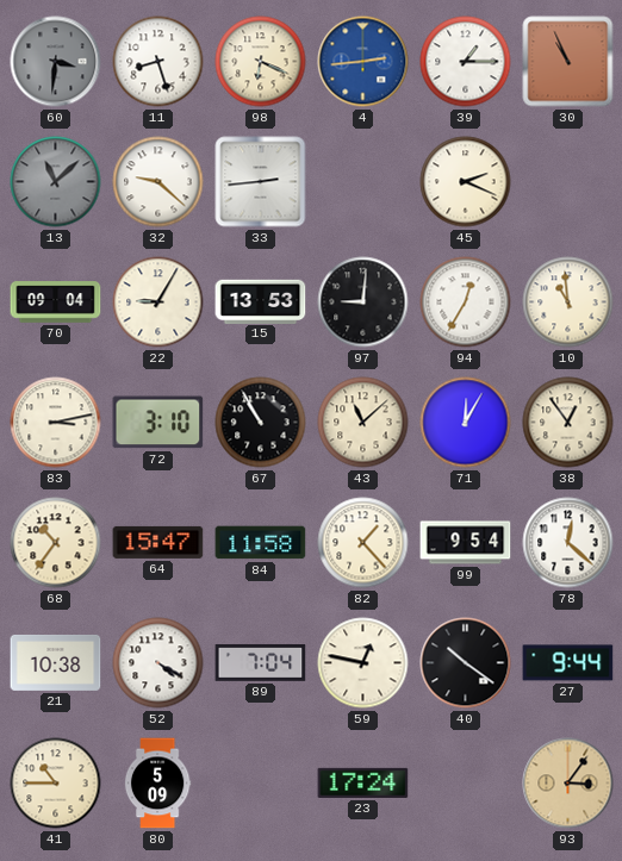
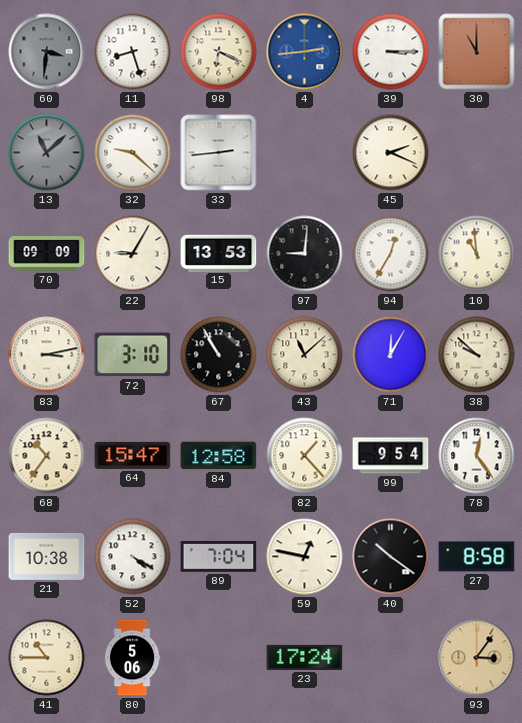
39: 1:15 -> 3:15 (391, 52)
30: 10:56 -> 11:00 (477, 52)
70: 09:04 -> 09:09 (47, 254)
38: 12:54 -> 9:52 (477, 355)
84: 11:58 -> 12:58 (219, 456)
78: 12:22 -> 12:24 (477, 456)
27: 9:44 -> 8:58 (477, 557)
80: 5:09 -> 5:06 (132, 658)
